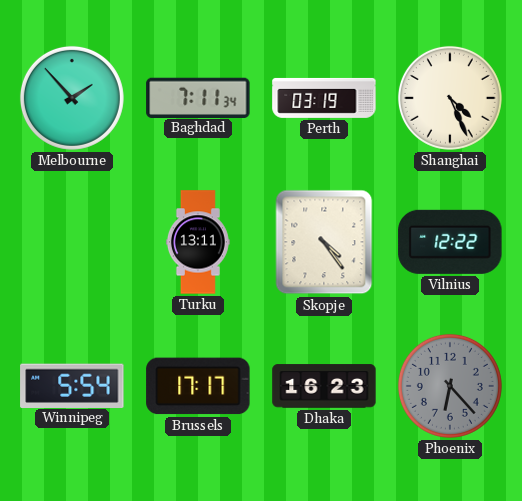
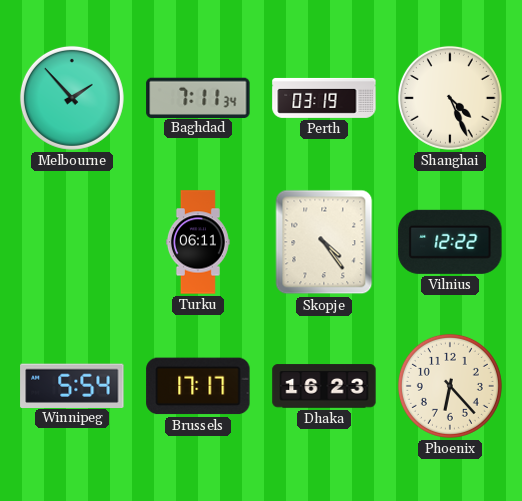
Turku: 13:11 -> 06:11 (198, 242)
Phoenix dial: grey -> cream (450, 386)
